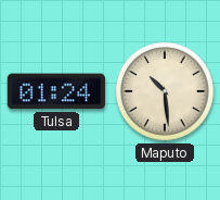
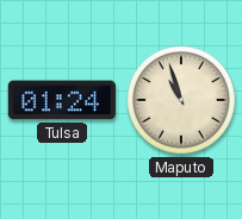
Maputo: 10:29 -> 10:57 (182, 101)
